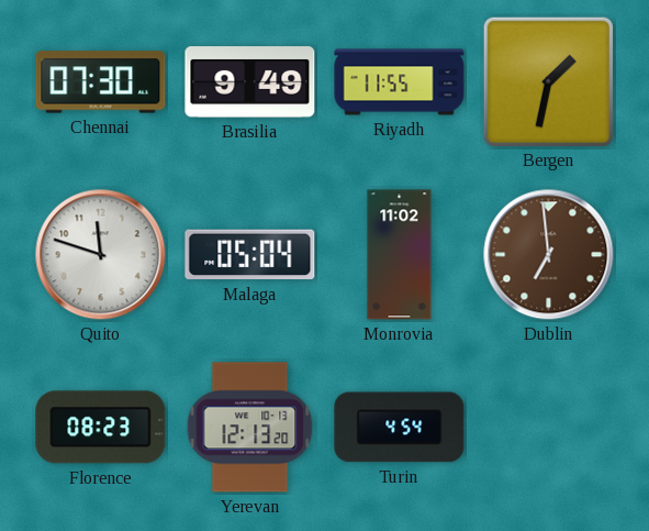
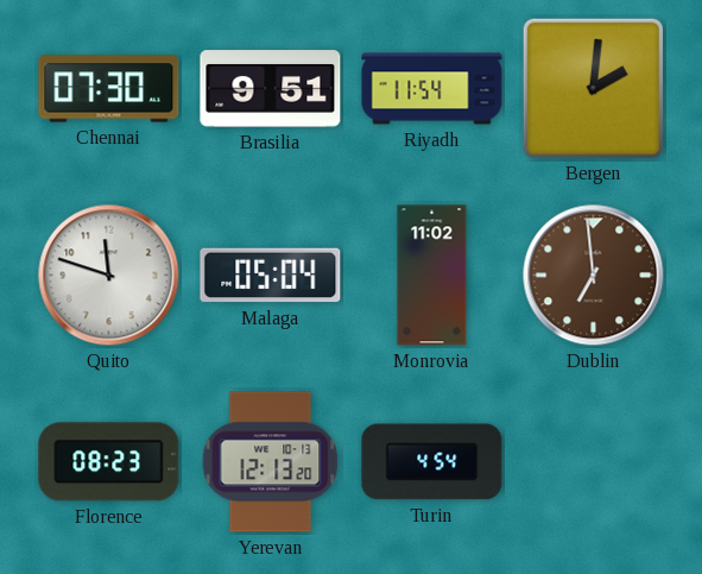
Brasilia: 9:49 -> 9:51 (271, 89)
Riyadh: 11:55 -> 11:54 (432, 89)
Bergen: 1:32 -> 2:01 (593, 88)
